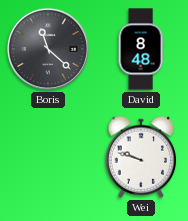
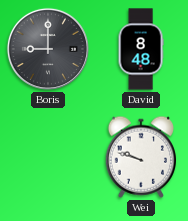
Boris: 11:22 -> 9:00 (48, 49)
